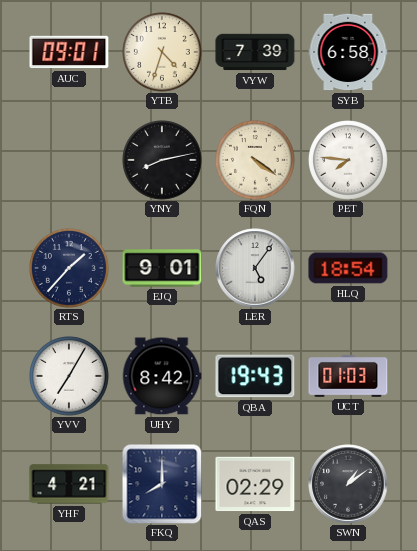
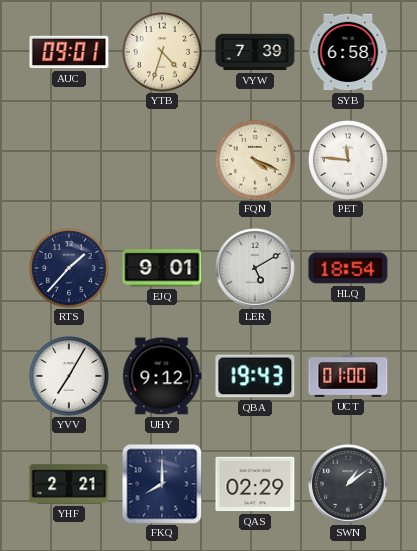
YNY: 8:13 -> none (163, 161)
FQN: 4:21 -> 4:19 (256, 161)
PET: 7:46 -> 11:46 (349, 161)
LER: 5:06 -> 5:10 (255, 268)
UHY: 8:42 -> 9:12 (162, 376)
UCT: 01:03 -> 01:00 (348, 377)
YHF: 4:21 -> 2:21 (69, 484)
